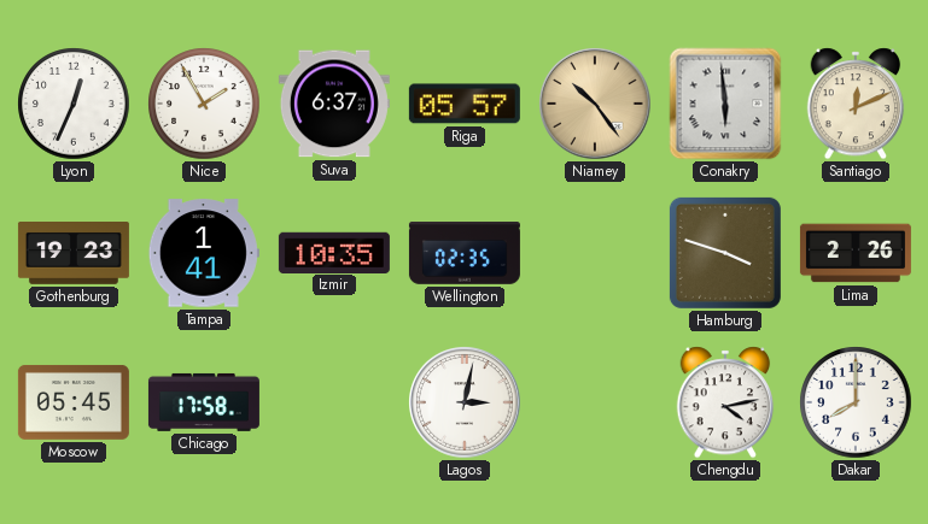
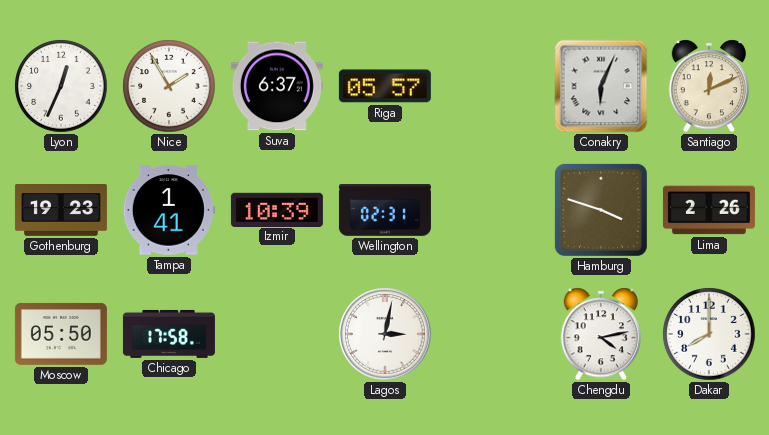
Niamey: 10:24 -> none (596, 105)
Conakry: 5:59 -> 6:04 (601, 86)
Izmir: 10:35 -> 10:39 (277, 209)
Wellington: 02:35 -> 02:31 (385, 210)
Moscow: 05:45 -> 05:50 (61, 334)
